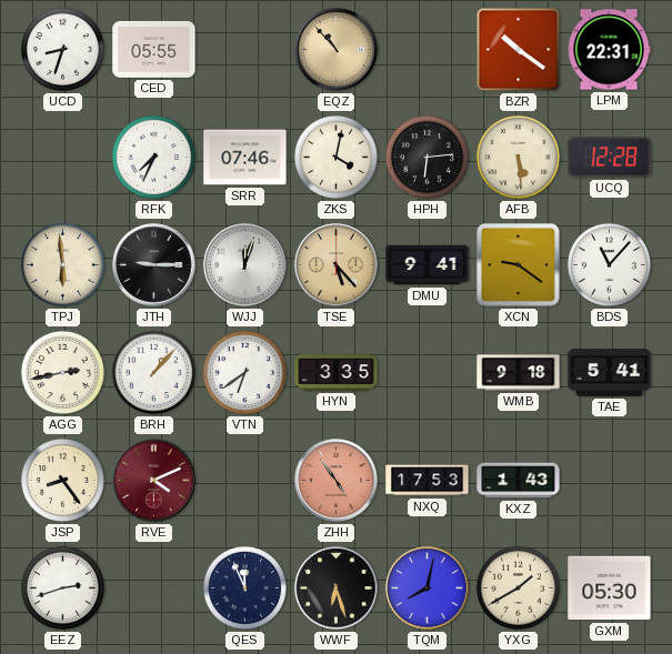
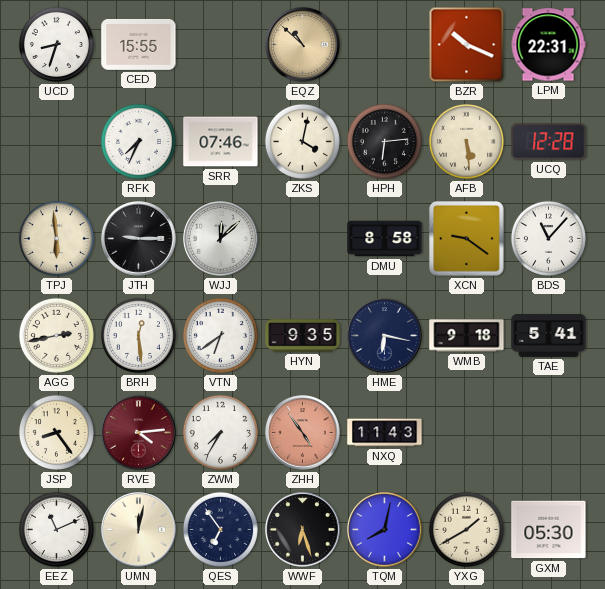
CED: 05:55 -> 15:55 (139, 44)
EQZ: 10:53 -> 10:52 (303, 45)
BZR: 10:21 -> 10:19 (467, 45)
WJJ: 12:03 -> 12:08 (221, 239)
TSE: 5:23 -> none (337, 265)
DMU: 9:41 -> 8:58 (385, 239)
BRH: 1:07 -> 12:29 (138, 335)
HYN: 3:35 -> 9:35 (303, 336)
HME: none -> 6:17 (385, 336)
RVE: 4:11 -> 4:14 (139, 433)
ZWM: none -> 7:35 (220, 432)
NXQ: 17:53 -> 11:43 (385, 433)
KXZ: 1:43 -> none (519, 481)
EEZ: 2:42 -> 11:11 (56, 529)
UMN: none -> 12:02 (139, 530)
QES: 11:56 -> 6:54 (220, 529)
